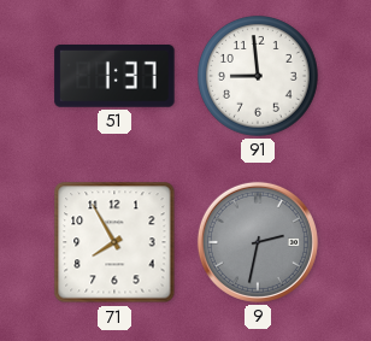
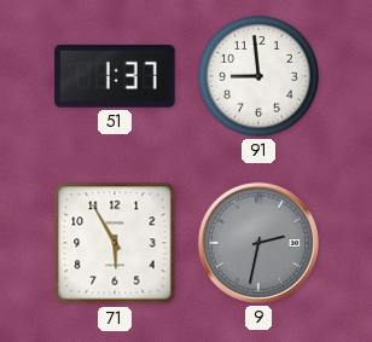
71: 7:55 -> 5:55 (115, 243)
